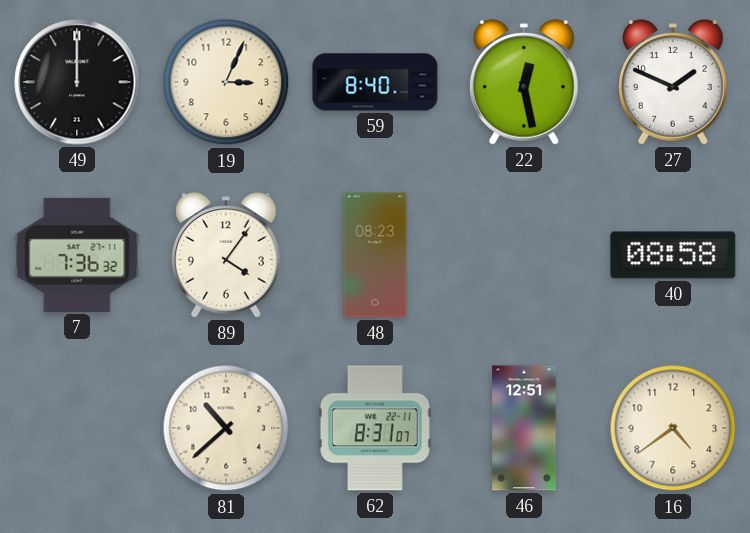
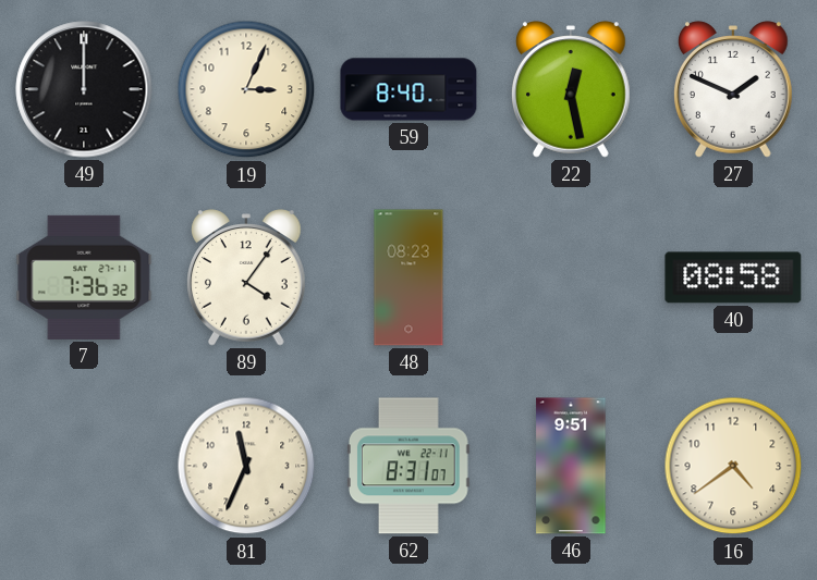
81: 10:38 -> 11:34 (246, 466)
46: 12:51 -> 9:51 (571, 466)
